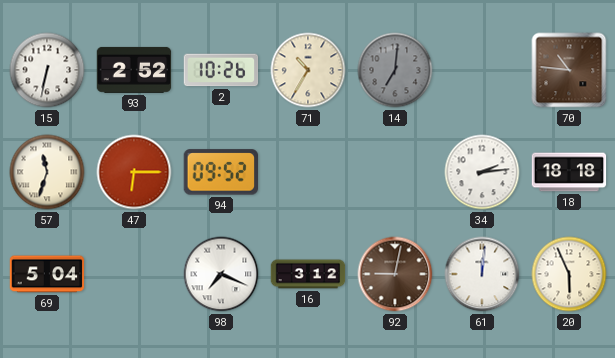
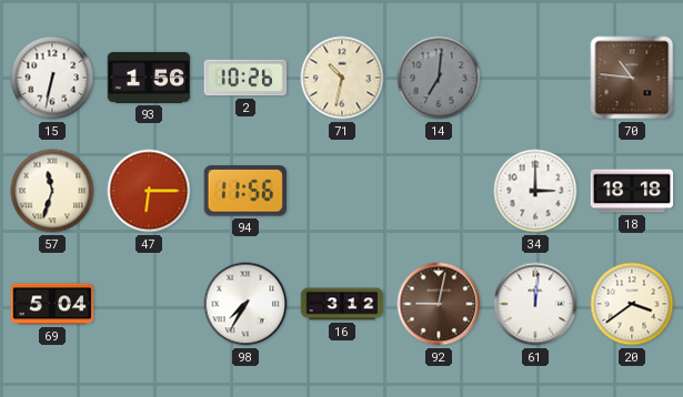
93: 2:52 -> 1:56 (149, 78)
71: 10:35 -> 10:32 (342, 78)
94: 09:52 -> 11:56 (244, 191)
34: 2:14 -> 3:00 (535, 191)
98: 7:19 -> 7:35 (245, 304)
20: 5:56 -> 3:39 (632, 304)
